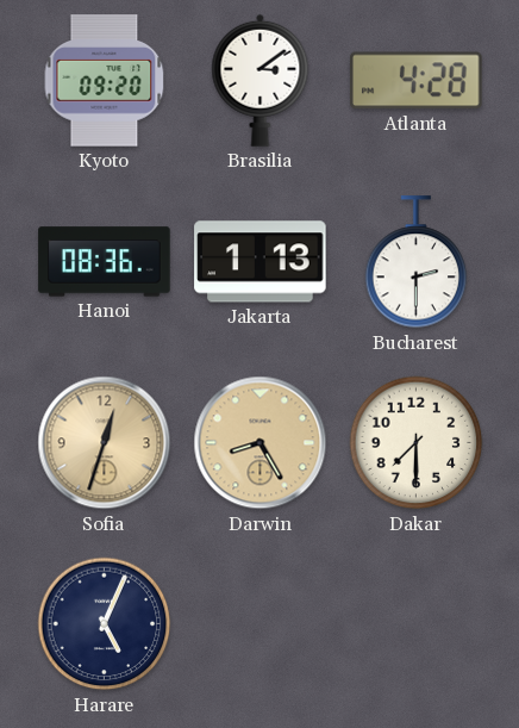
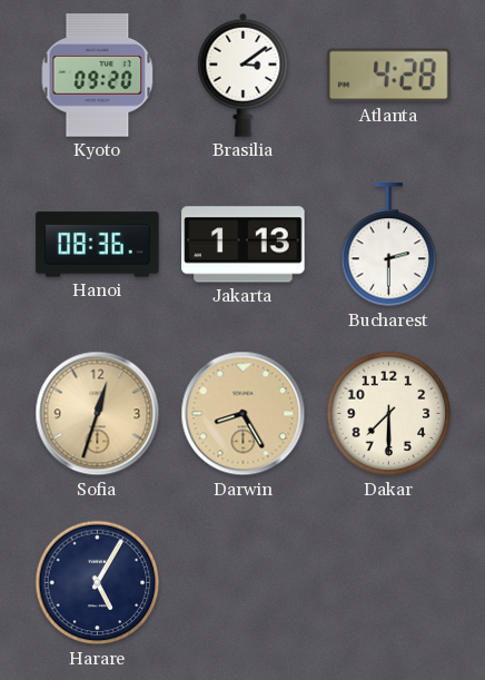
Harare: 5:04 -> 5:05 (98, 583)
